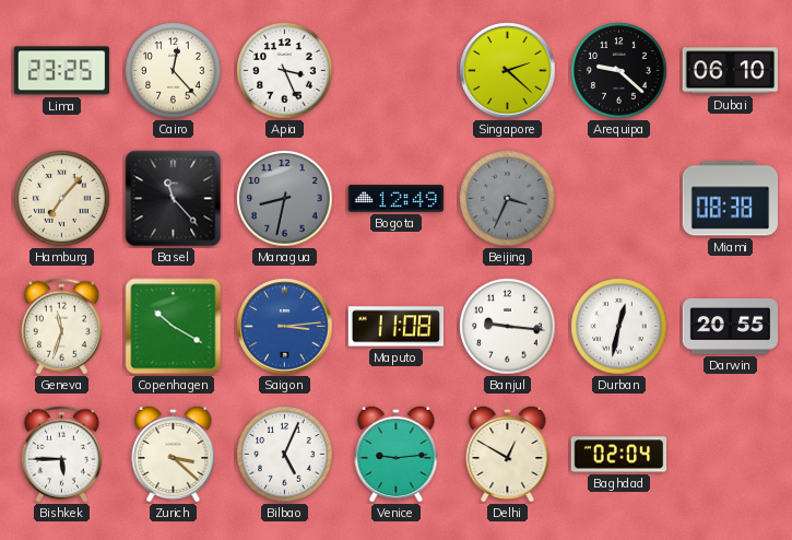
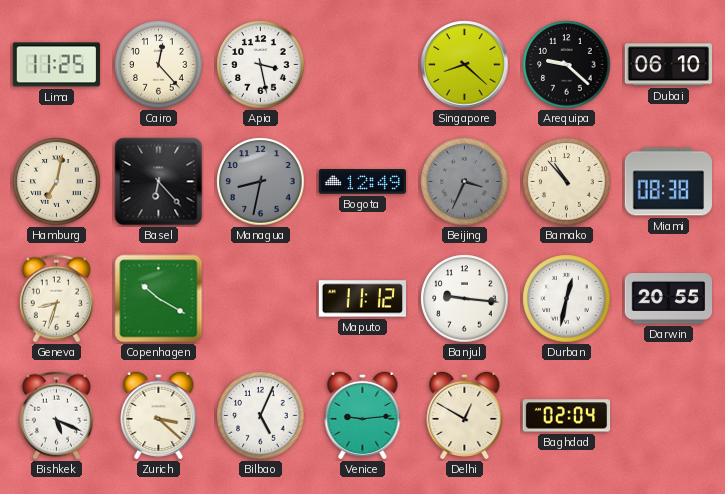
Lima: 23:25 -> 11:25 (56, 65)
Apia: 3:26 -> 3:28 (261, 65)
Singapore: 2:22 -> 8:22 (465, 65)
Hamburg: 7:07 -> 7:02 (57, 182)
Basel: 11:23 -> 6:23 (159, 182)
Bamako: none -> 10:53 (567, 182)
Geneva: 11:33 -> 8:33 (56, 299)
Saigon: 3:14 -> none (285, 327)
Maputo: 11:08 -> 11:12 (363, 299)
Bishkek: 5:45 -> 5:19 (56, 416)
